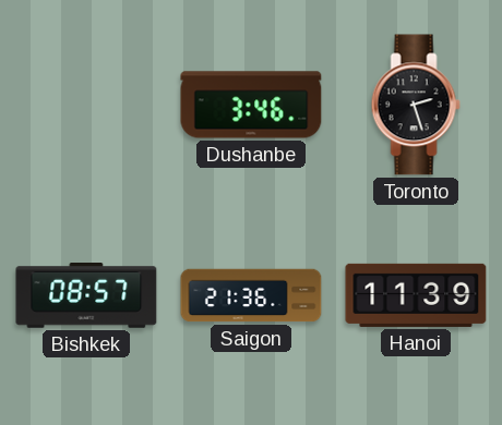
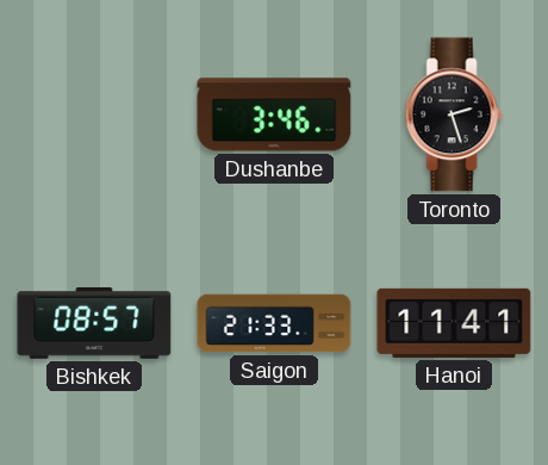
Saigon: 21:36 -> 21:33 (274, 323)
Hanoi: 11:39 -> 11:41 (454, 323)
